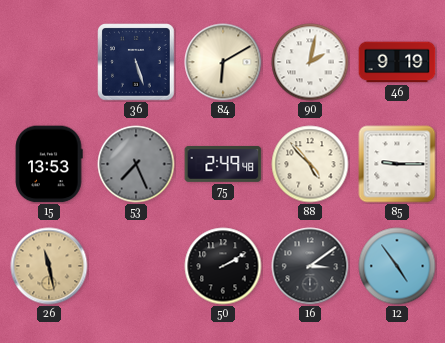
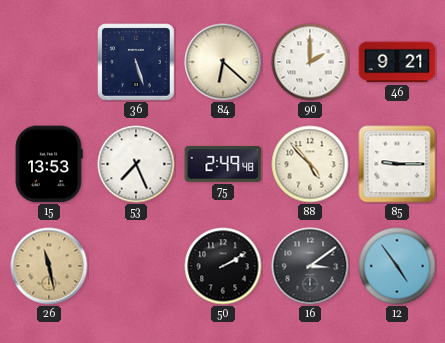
84: 6:10 -> 6:22 (223, 62)
90: 2:02 -> 2:00 (310, 62)
46: 9:19 -> 9:21 (397, 62)
53 dial: grey -> white (136, 164)
